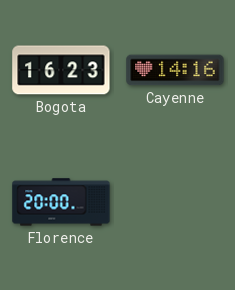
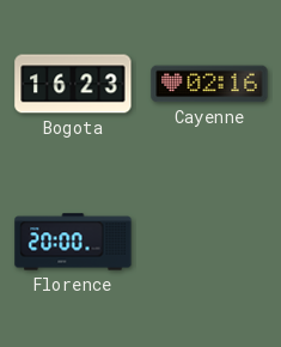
Cayenne: 14:16 -> 02:16 (209, 84)
